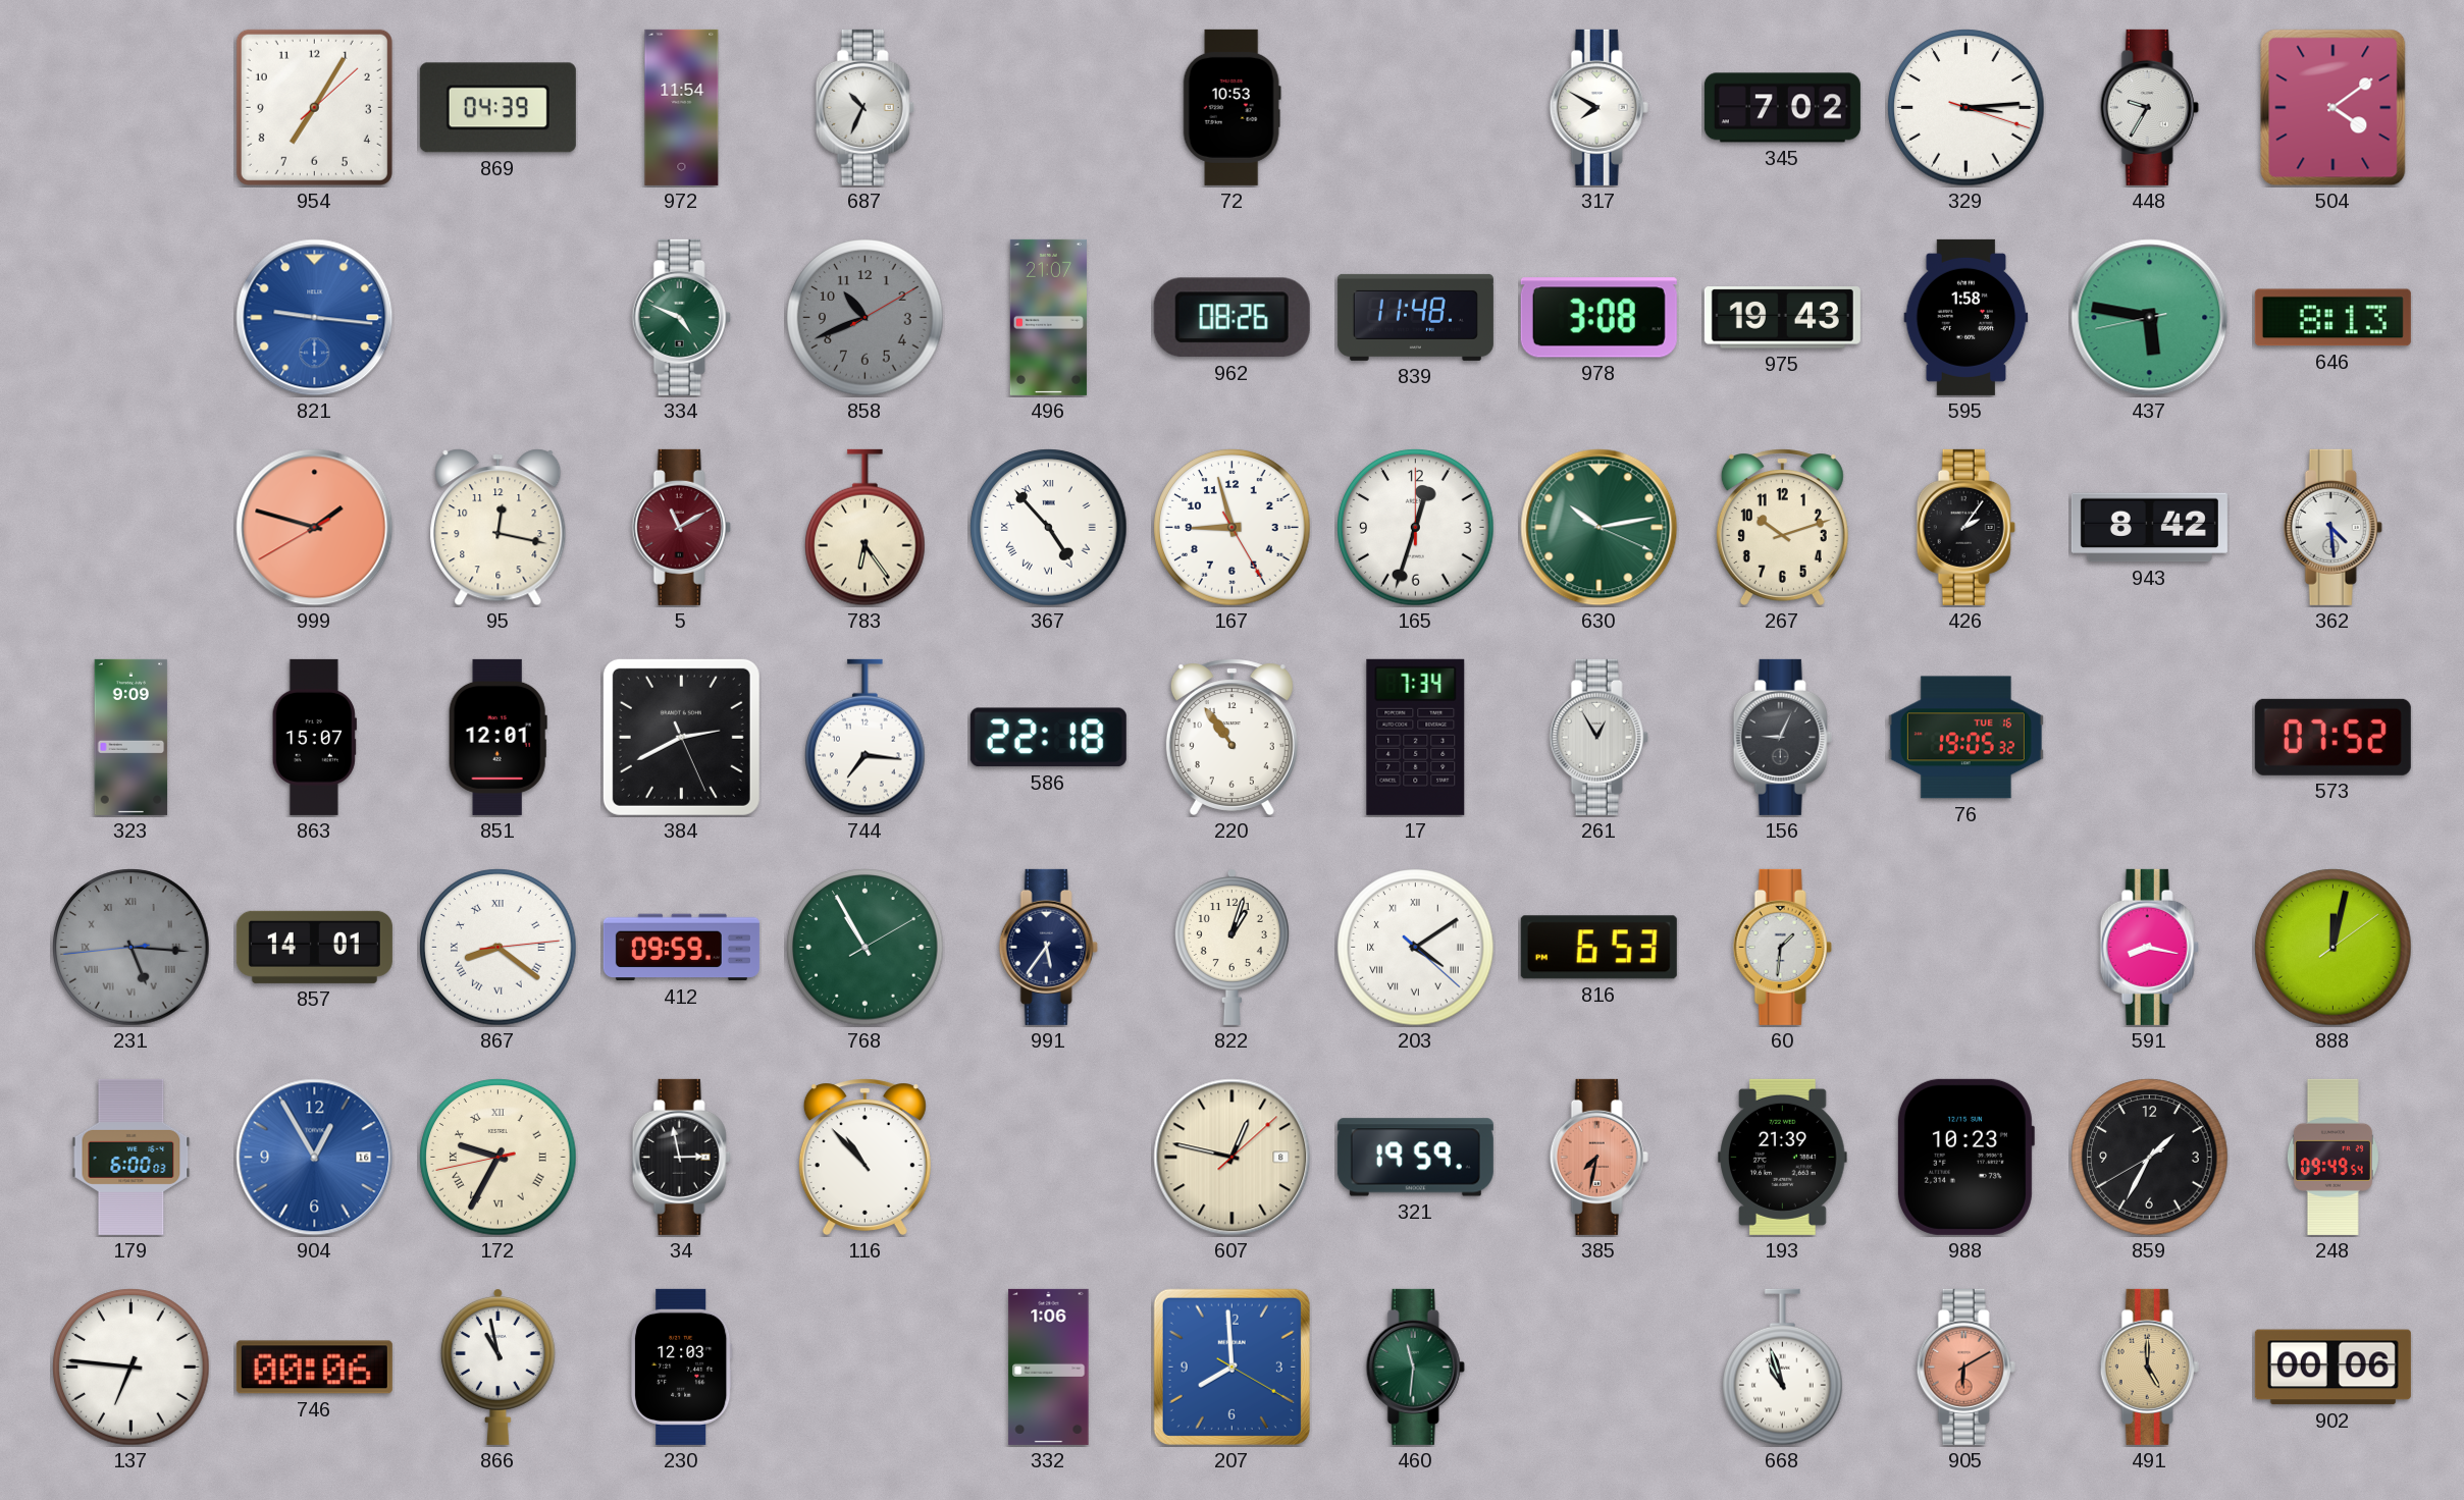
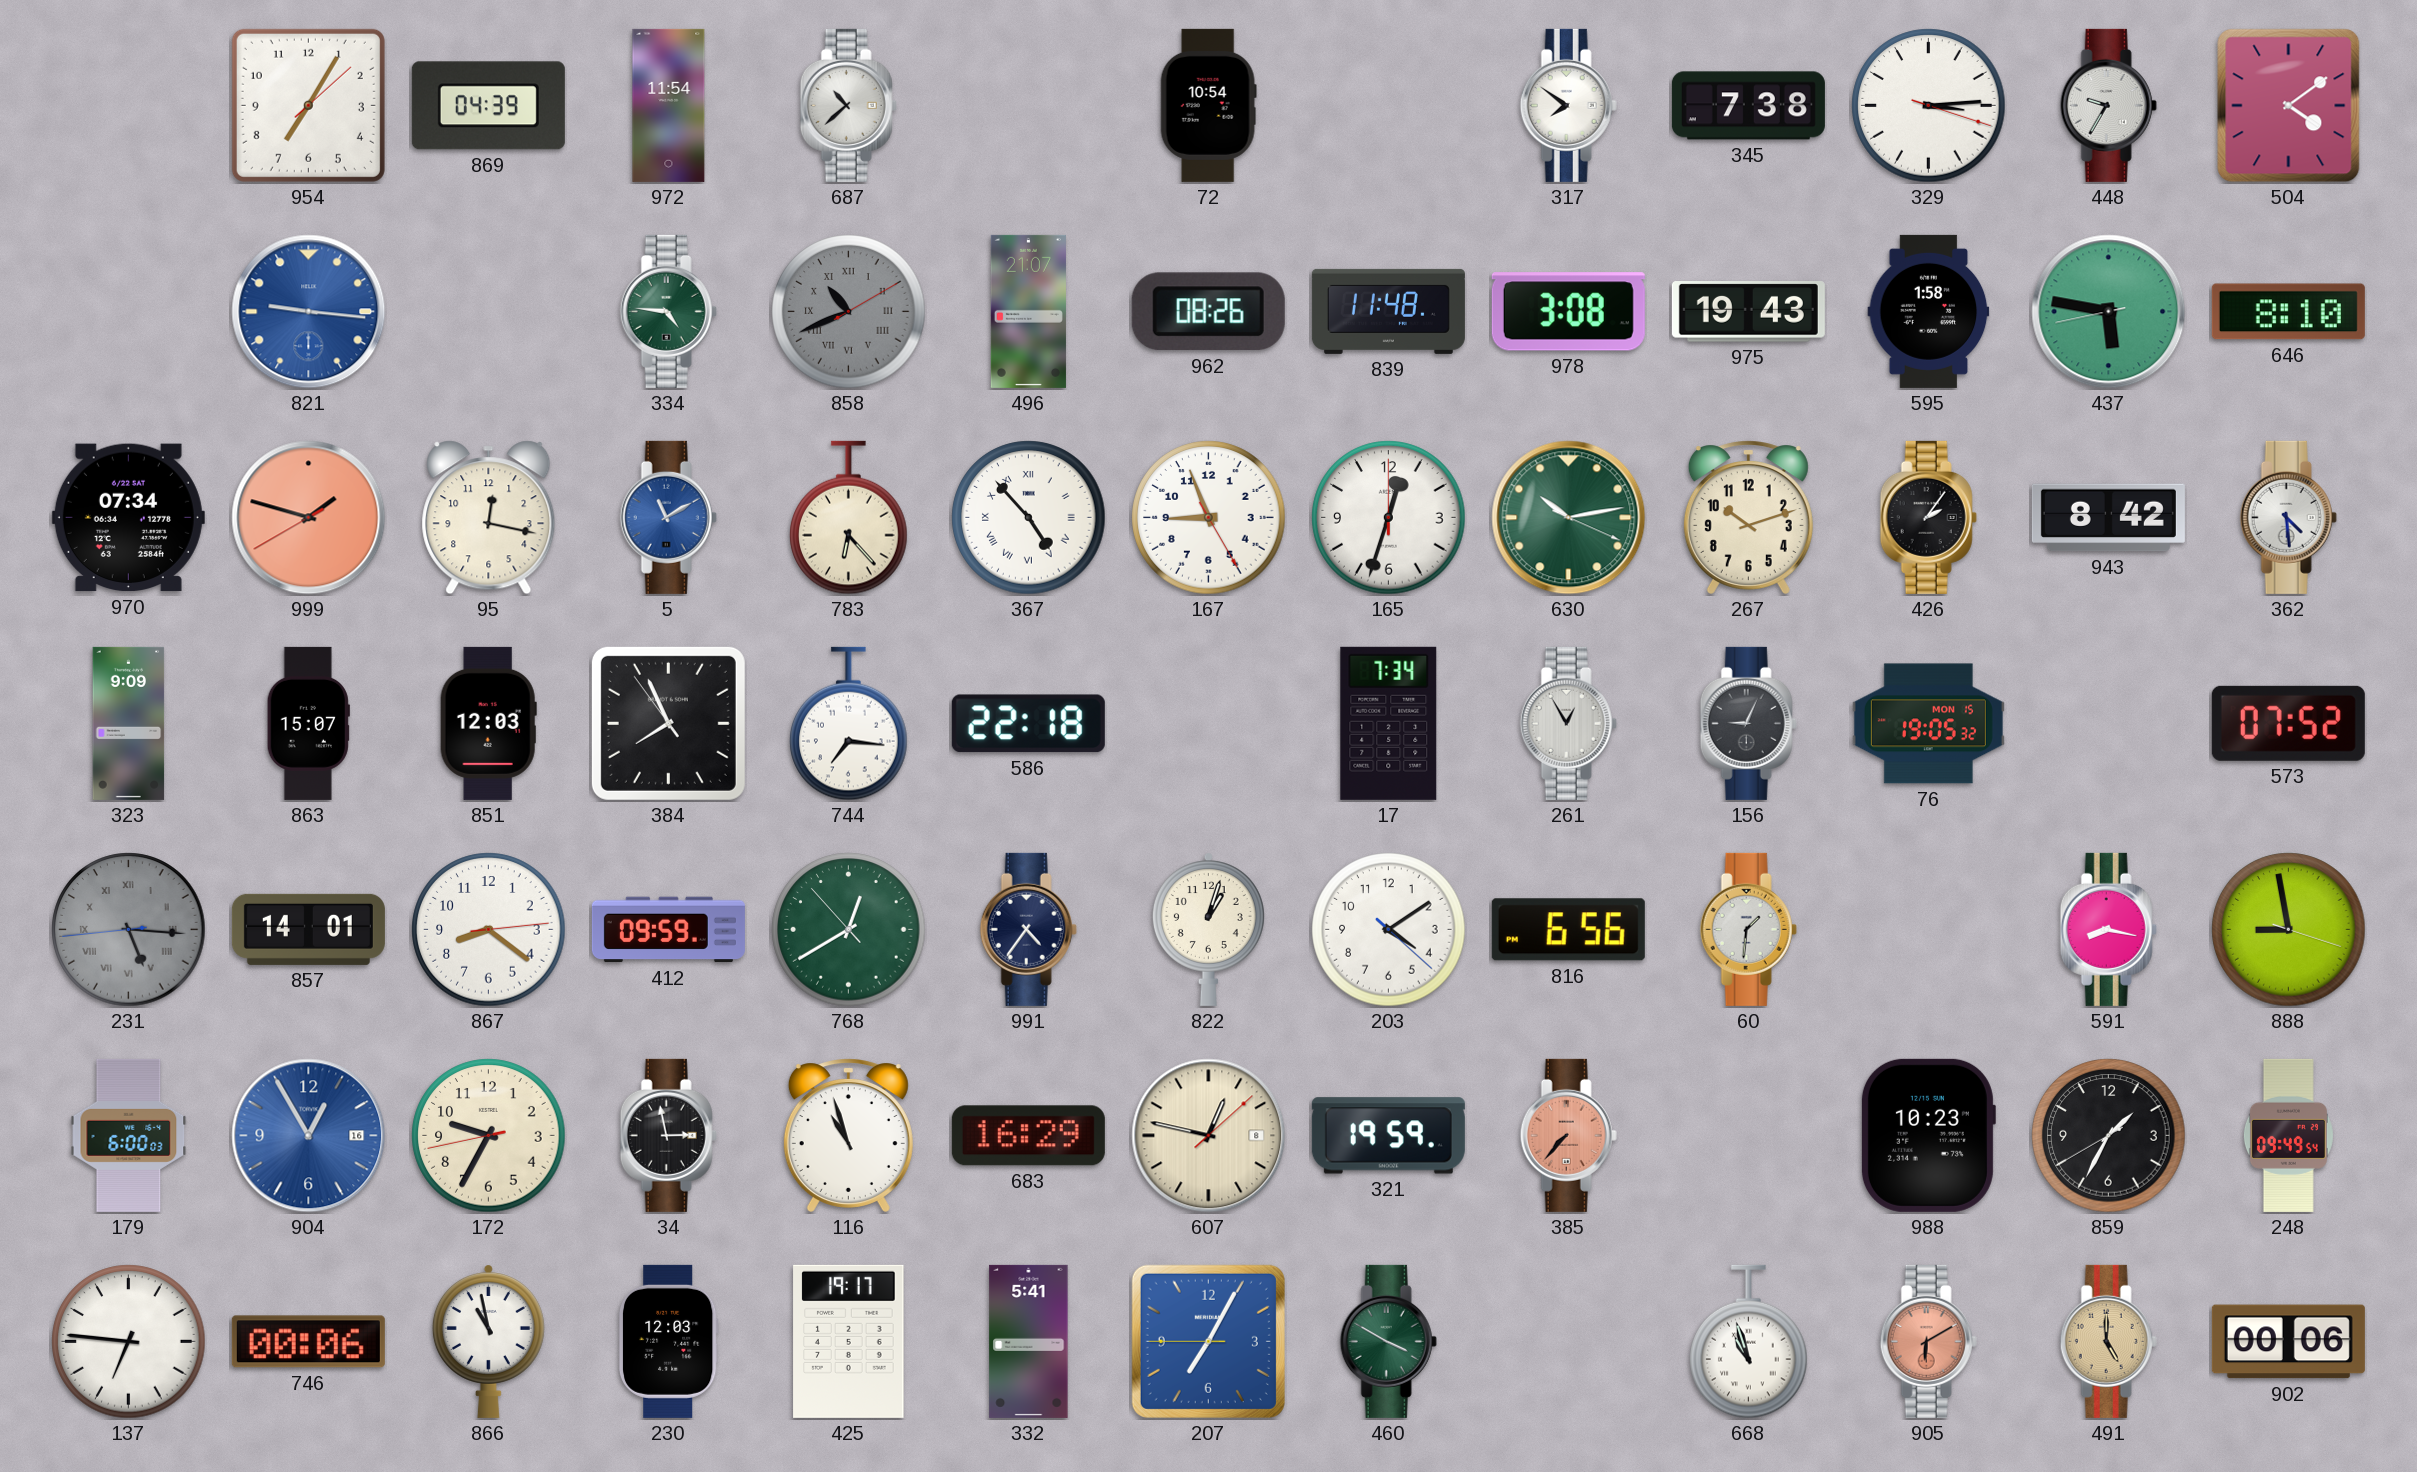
687: 10:34 -> 10:38 (848, 105)
72: 10:53 -> 10:54 (1208, 105)
317: 7:50 -> 7:51 (1568, 105)
345: 7:02 -> 7:38 (1748, 106)
334: 4:49 -> 4:46 (668, 311)
858 numerals: Arabic -> Roman (849, 312)
646: 8:13 -> 8:10 (2288, 312)
970: none -> 07:34 (128, 518)
5 dial: burgundy -> blue (668, 517)
783: 6:24 -> 6:23 (849, 518)
167: 8:57 -> 8:56 (1209, 518)
851: 12:01 -> 12:03 (488, 723)
384: 2:40 -> 7:55 (668, 723)
220: 10:54 -> none (1231, 737)
76 date: TUE 16 -> MON 15 (1928, 724)
867 numerals: Roman -> Arabic (489, 930)
768: 10:55 -> 12:39 (849, 930)
991: 5:36 -> 4:36 (1028, 929)
203 numerals: Roman -> Arabic (1389, 930)
816: 6:53 -> 6:56 (1568, 930)
888: 12:02 -> 8:58 (2289, 930)
172 numerals: Roman -> Arabic (489, 1136)
116: 10:53 -> 10:57 (848, 1135)
683: none -> 16:29 (1028, 1136)
385: 7:32 -> 7:37 (1568, 1135)
193: 21:39 -> none (1783, 1157)
425: none -> 19:17 (849, 1341)
332: 1:06 -> 5:41 (1029, 1341)
207: 7:59 -> 7:04 (1208, 1341)
460: 11:31 -> 3:50 (1388, 1341)
